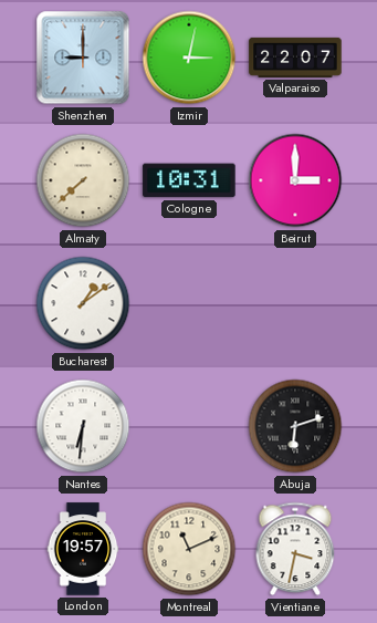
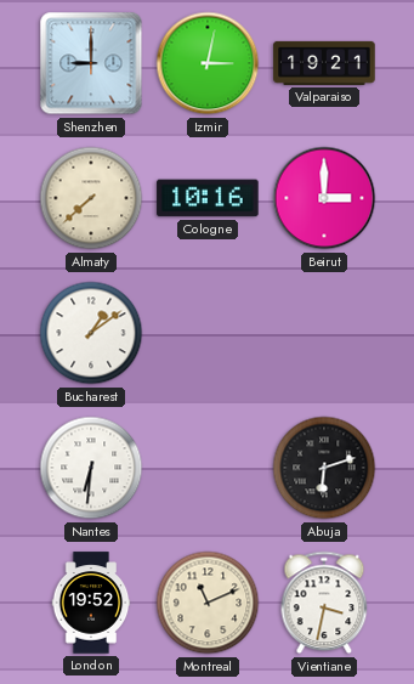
Valparaiso: 22:07 -> 19:21 (324, 63)
Cologne: 10:31 -> 10:16 (208, 198)
London: 19:57 -> 19:52 (91, 603)
